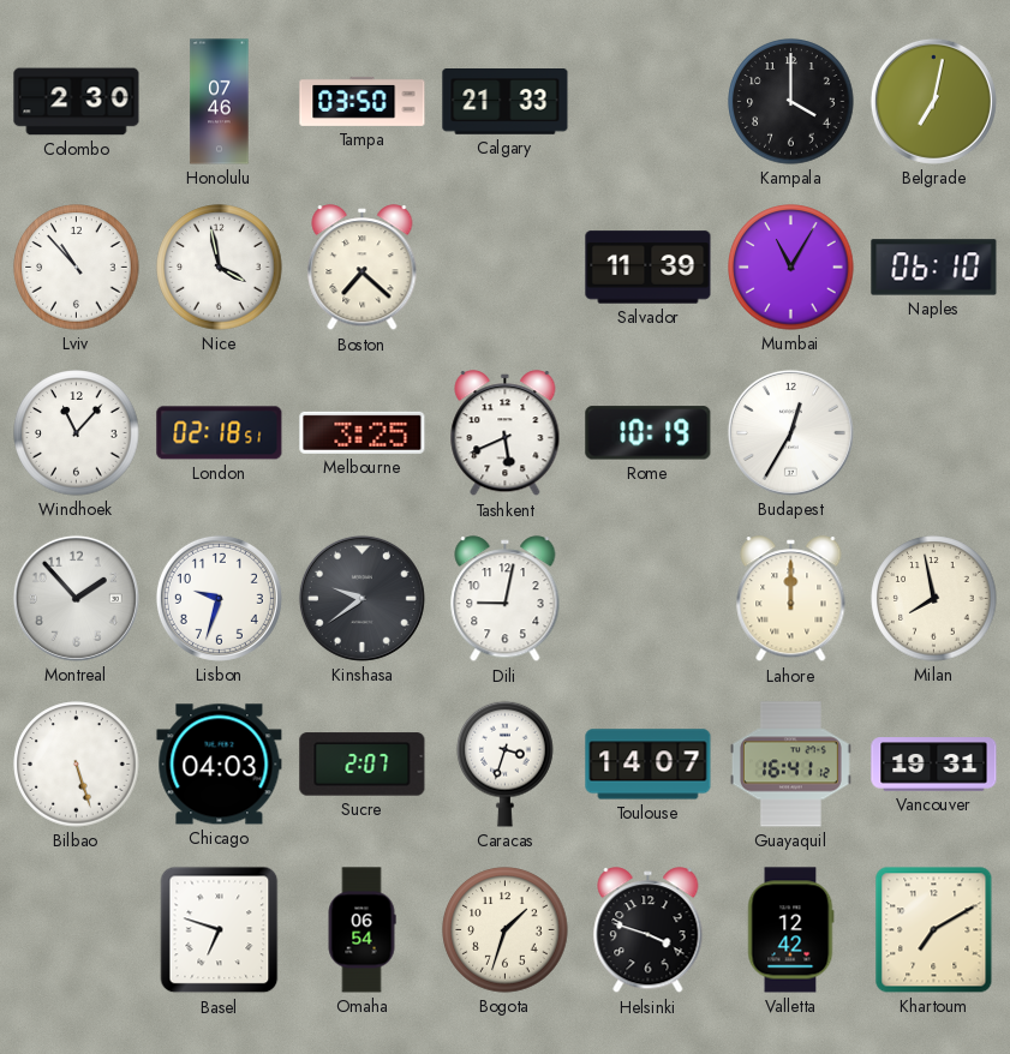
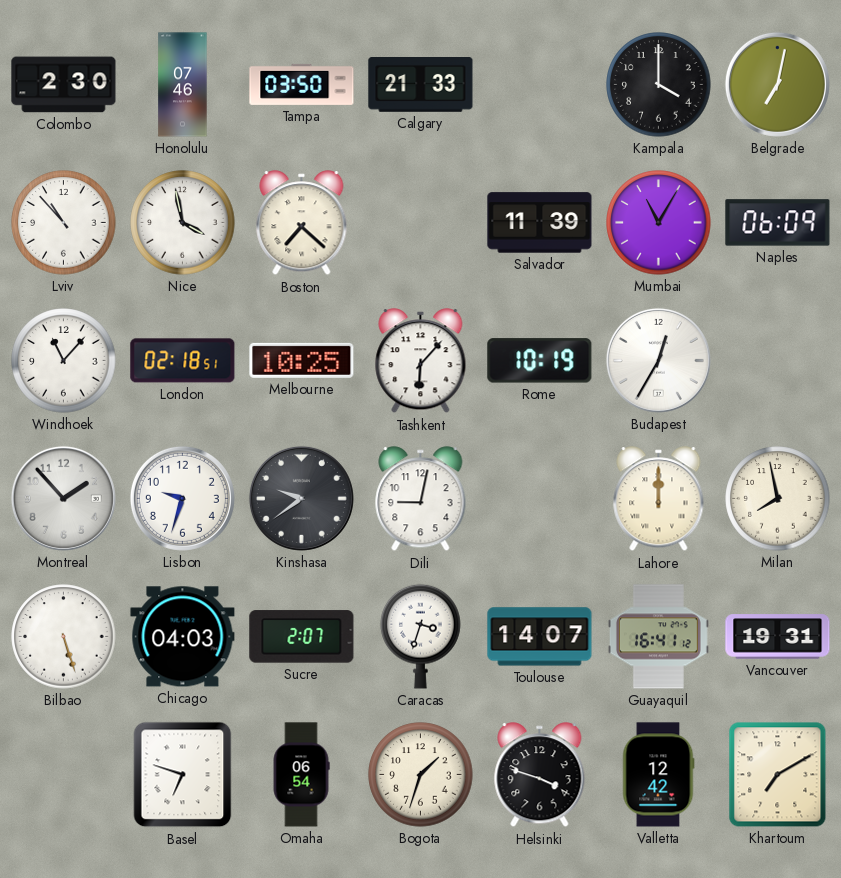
Naples: 06:10 -> 06:09 (778, 223)
Melbourne: 3:25 -> 10:25 (302, 360)
Tashkent: 5:41 -> 6:07 (421, 361)
